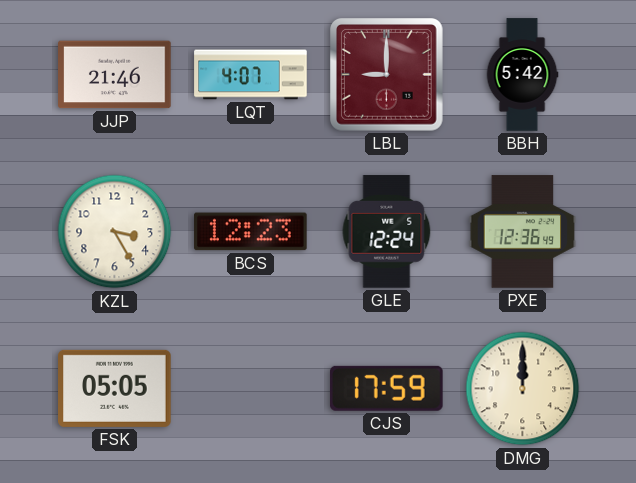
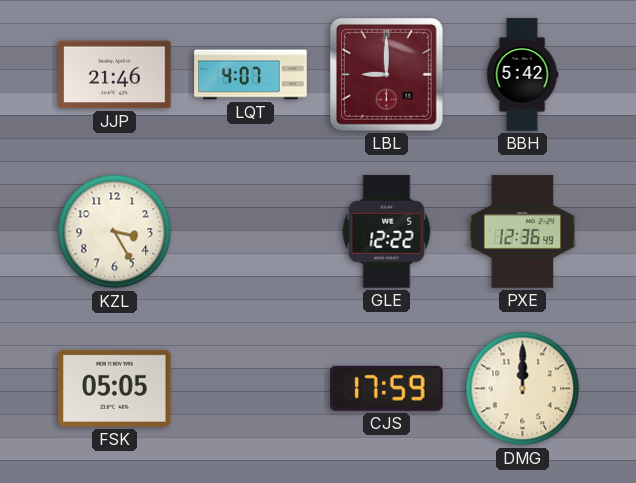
BCS: 12:23 -> none (251, 232)
GLE: 12:24 -> 12:22 (387, 232)
